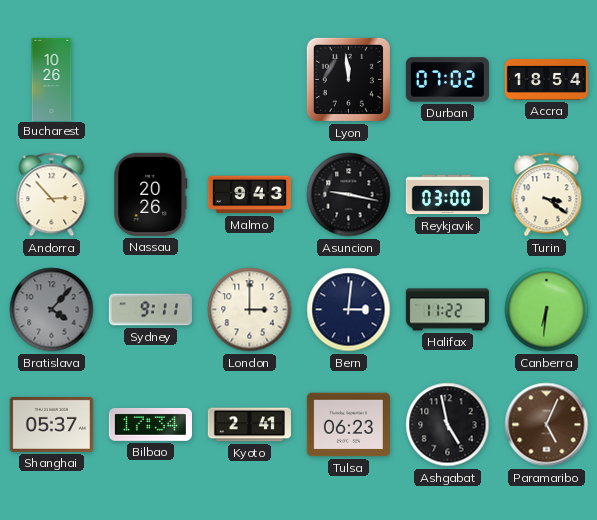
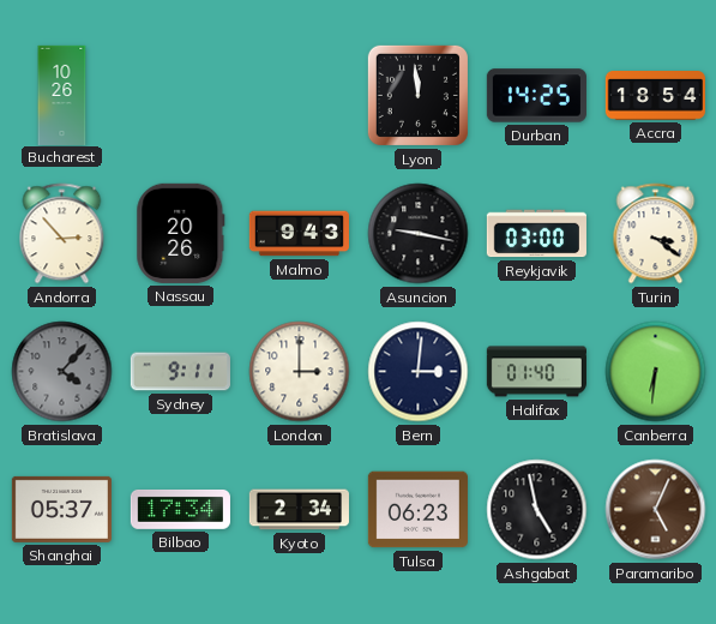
Durban: 07:02 -> 14:25 (536, 96)
Halifax: 11:22 -> 01:40 (536, 372)
Kyoto: 2:41 -> 2:34 (299, 510)
